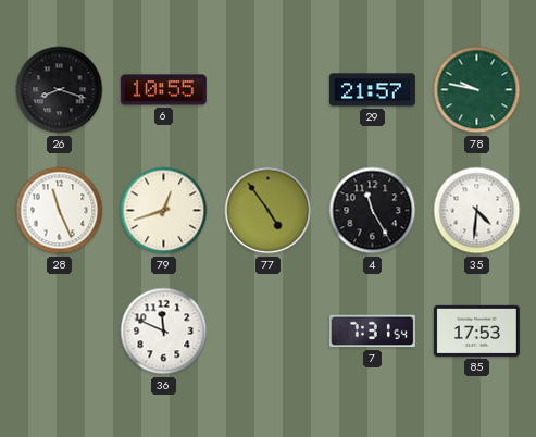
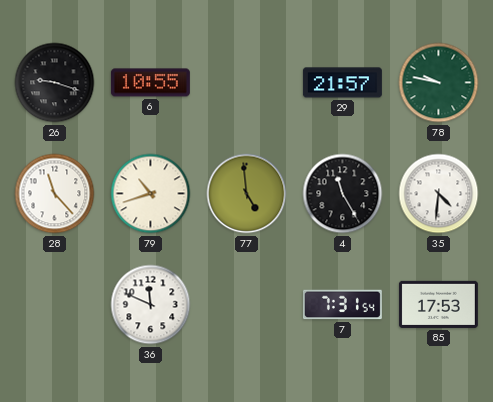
26: 8:18 -> 9:18 (55, 83)
28: 11:26 -> 11:23 (55, 194)
79: 12:42 -> 10:42 (151, 194)
77: 4:54 -> 4:59 (247, 194)
